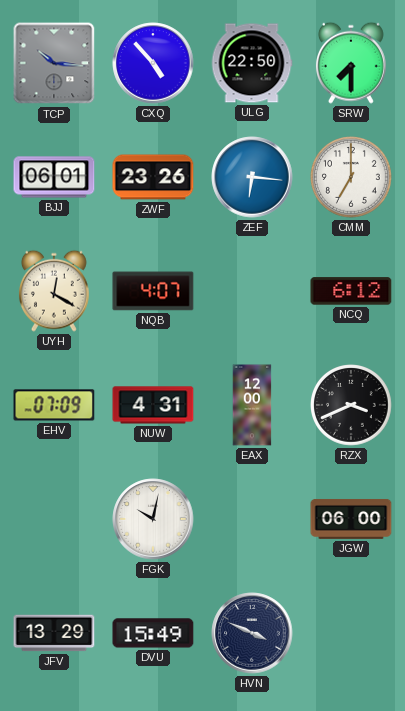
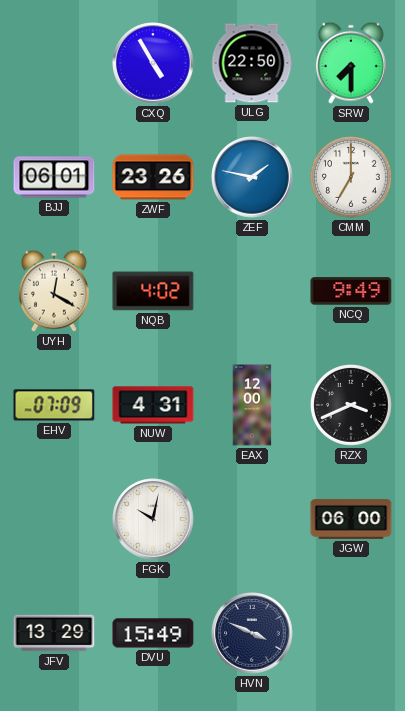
TCP: 10:16 -> none (54, 63)
CXQ: 4:53 -> 4:55 (153, 63)
ZEF: 6:16 -> 1:47 (252, 177)
NQB: 4:07 -> 4:02 (153, 291)
NCQ: 6:12 -> 9:49 (351, 291)
